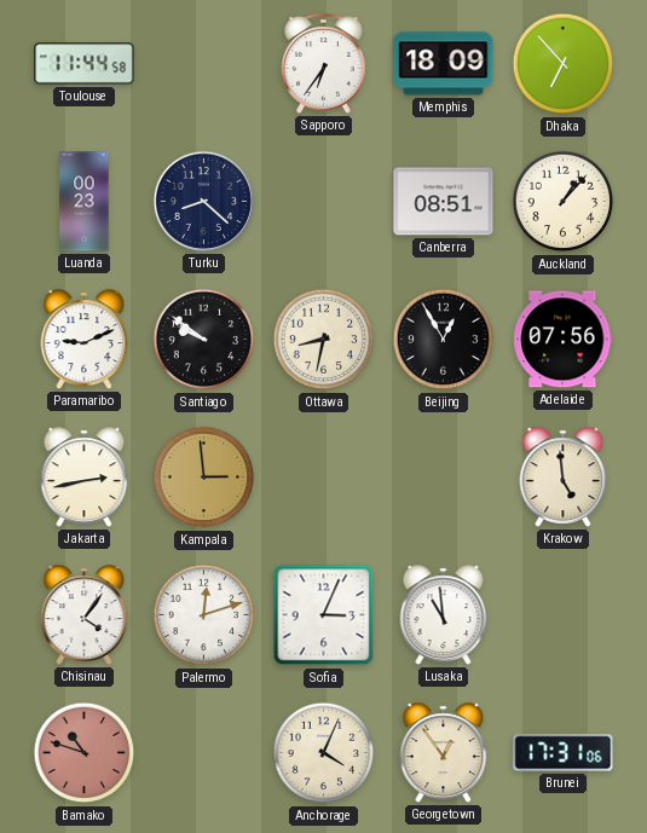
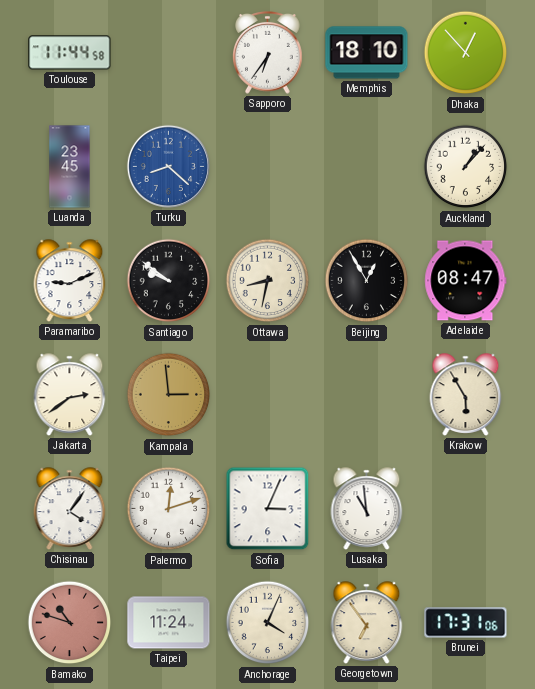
Memphis: 18:09 -> 18:10 (367, 53)
Dhaka: 6:53 -> 12:53 (466, 53)
Luanda: 00:23 -> 23:45 (70, 167)
Turku dial: navy -> blue (168, 166)
Canberra: 08:51 -> none (444, 202)
Adelaide: 07:56 -> 08:47 (466, 281)
Jakarta: 2:43 -> 2:39 (70, 395)
Krakow: 4:59 -> 5:55 (466, 395)
Taipei: none -> 11:24 (169, 623)
Georgetown: 12:54 -> 6:54 (367, 623)
